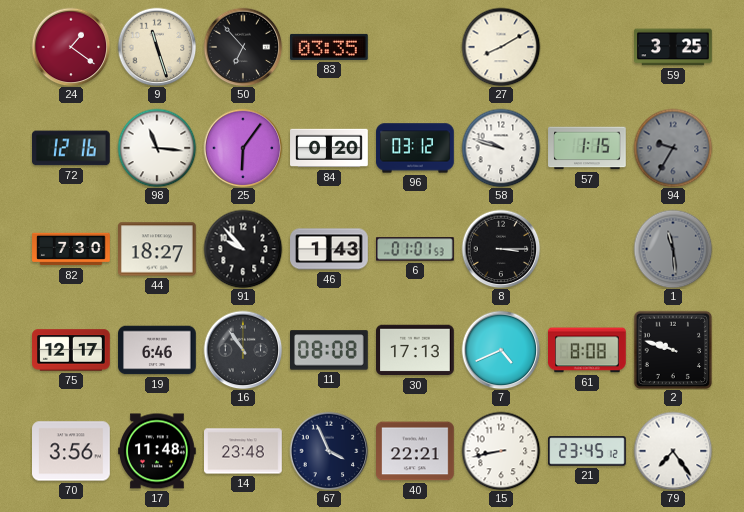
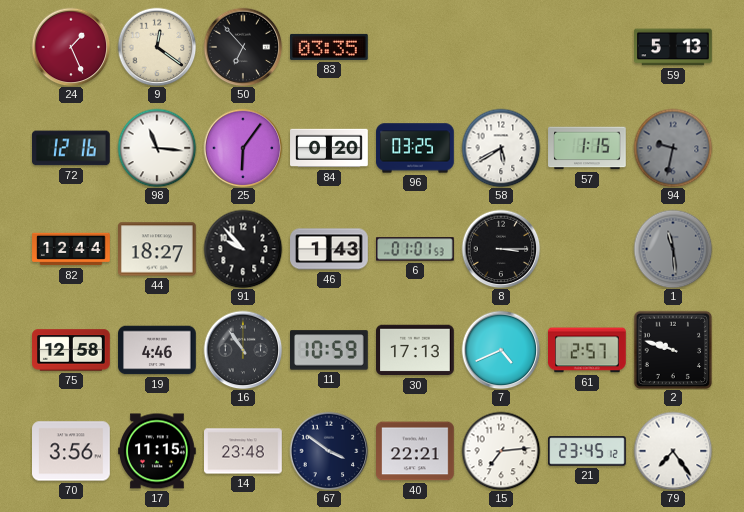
24: 1:21 -> 1:26 (71, 47)
9: 11:27 -> 12:21 (157, 47)
27: 8:10 -> none (501, 47)
59: 3:25 -> 5:13 (673, 47)
96: 03:12 -> 03:25 (415, 148)
58: 9:48 -> 5:40 (501, 148)
94: 9:35 -> 9:32 (673, 148)
82: 7:30 -> 12:44 (71, 249)
75: 12:17 -> 12:58 (71, 350)
19: 6:46 -> 4:46 (157, 350)
11: 08:08 -> 10:59 (330, 350)
61: 8:08 -> 2:57 (588, 350)
17: 11:48 -> 11:15 (157, 451)
67: 3:56 -> 3:51 (329, 451)
15: 8:43 -> 7:14 (501, 451)
